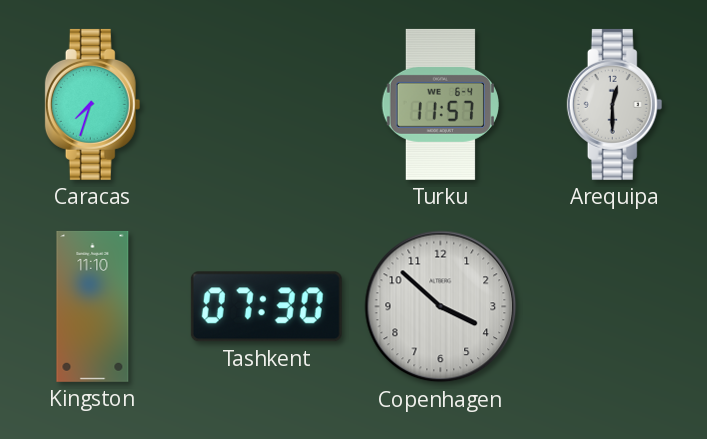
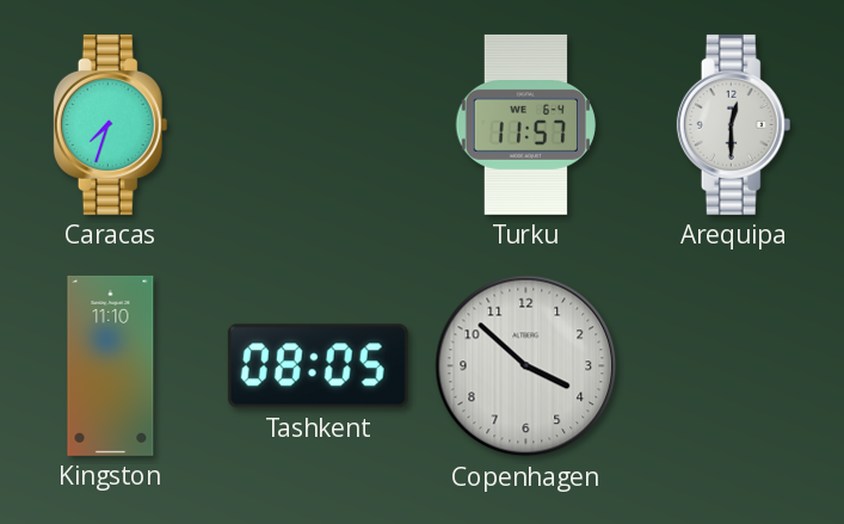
Tashkent: 07:30 -> 08:05 (318, 366)
